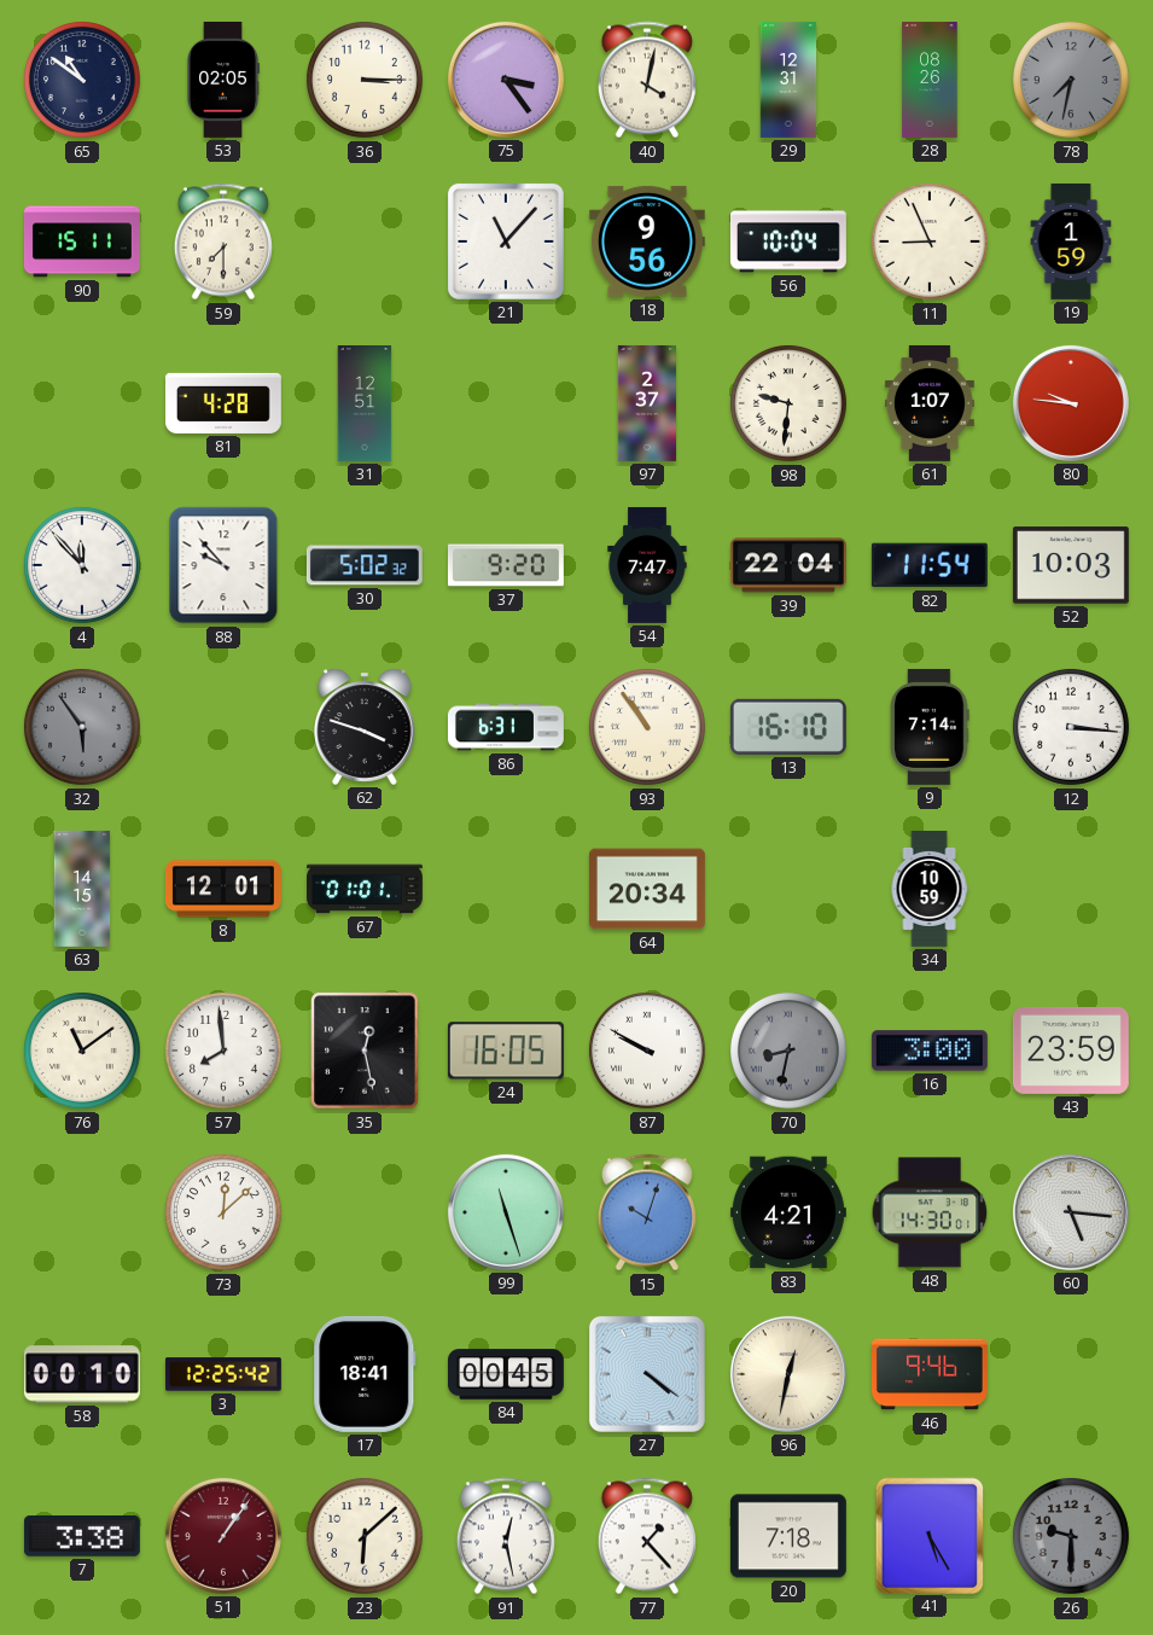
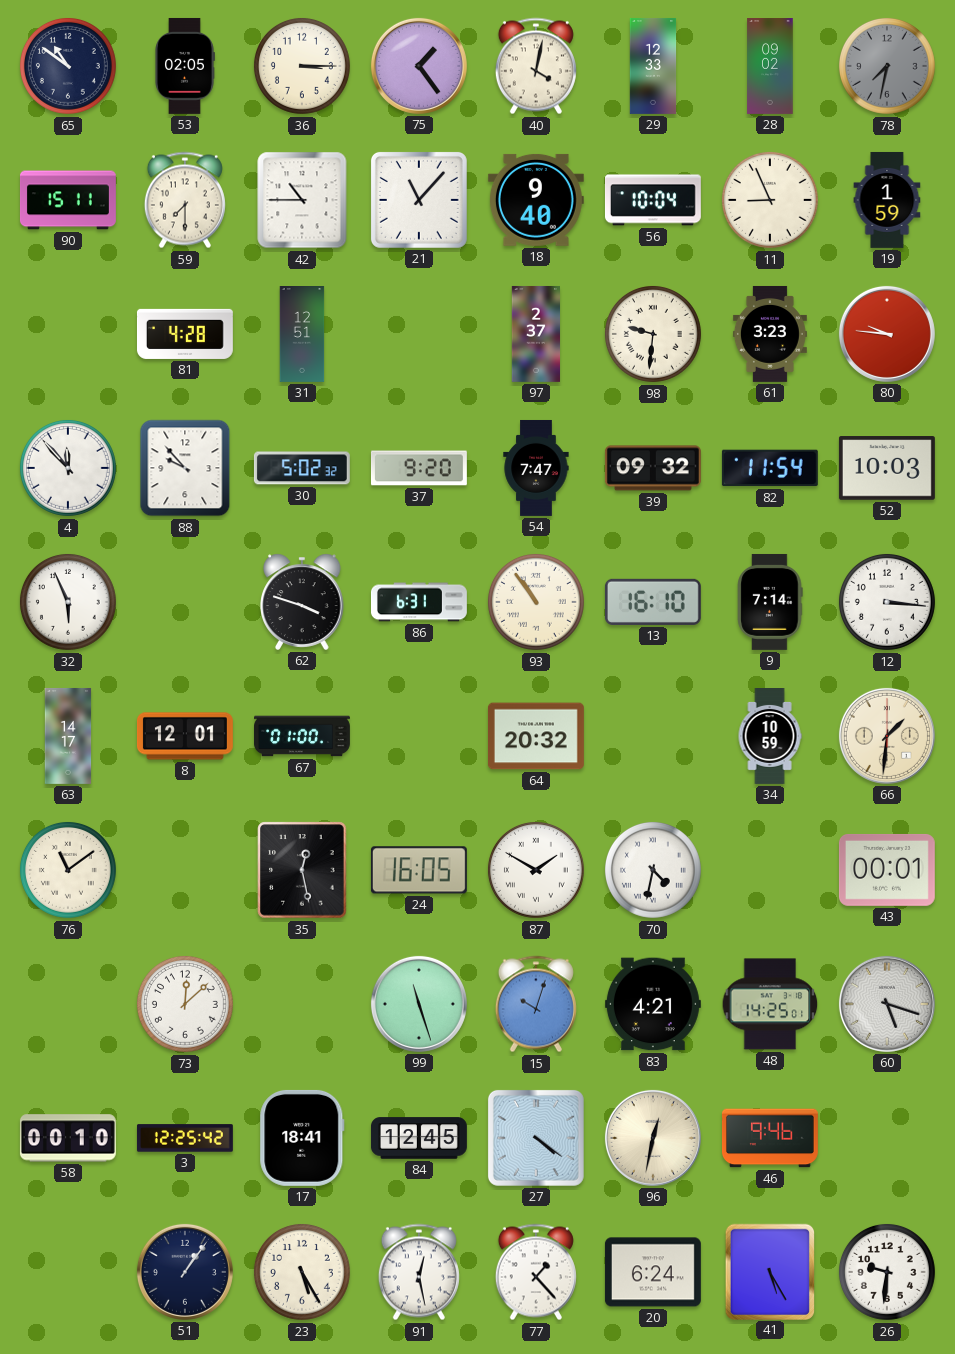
75: 3:24 -> 1:24 (419, 66)
29: 12:31 -> 12:33 (653, 66)
28: 08:26 -> 09:02 (770, 67)
42: none -> 10:45 (302, 200)
18: 9:56 -> 9:40 (536, 200)
61: 1:07 -> 3:23 (770, 334)
39: 22:04 -> 09:32 (653, 468)
32: 5:54 -> 5:56 (68, 602)
32 dial: grey -> white (68, 602)
63: 14:15 -> 14:17 (68, 736)
67: 01:01 -> 01:00 (303, 736)
64: 20:34 -> 20:32 (536, 736)
66: none -> 1:31 (887, 736)
57: 7:59 -> none (223, 1051)
87: 9:50 -> 1:50 (536, 870)
70: 8:32 -> 4:32 (653, 870)
70 dial: grey -> white (653, 870)
16: 3:00 -> none (930, 1051)
43: 23:59 -> 00:01 (887, 870)
48: 14:30 -> 14:25 (770, 1004)
60: 5:16 -> 5:18 (887, 1004)
84: 00:45 -> 12:45 (419, 1138)
7: 3:38 -> none (82, 1537)
51 dial: burgundy -> navy (185, 1272)
23: 6:08 -> 5:25 (302, 1272)
20: 7:18 -> 6:24 (653, 1272)
26: 9:30 -> 9:31 (887, 1272)
26 dial: grey -> white (887, 1272)
